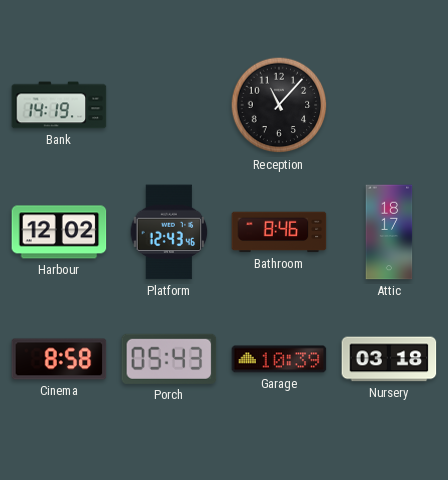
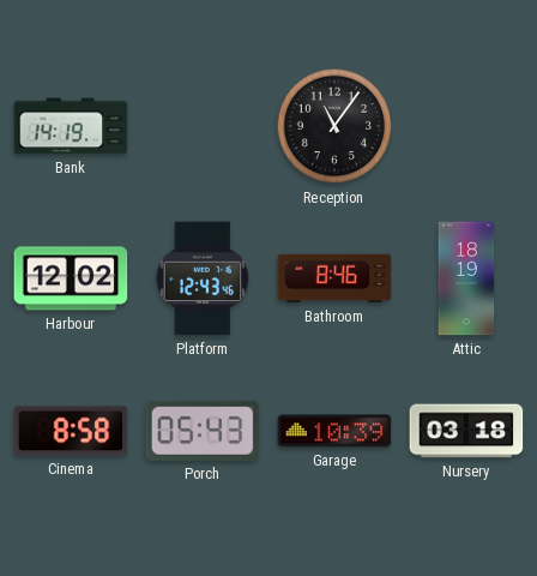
Reception: 11:07 -> 11:06 (334, 126)
Attic: 18:17 -> 18:19 (466, 278)
